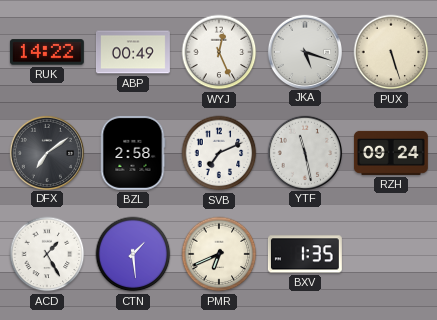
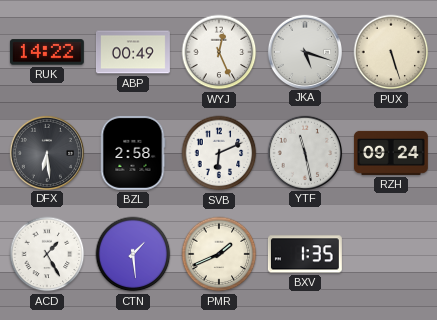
DFX: 7:09 -> 6:29 (46, 152)
SVB: 7:11 -> 6:11 (219, 153)
PMR: 6:41 -> 1:41 (219, 254)
